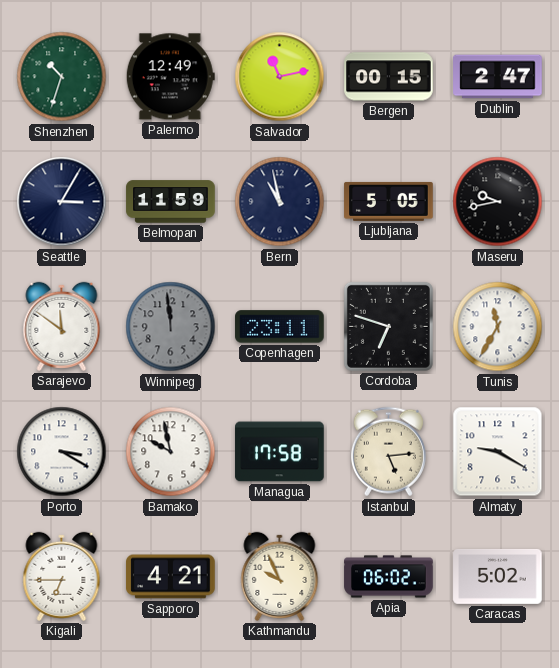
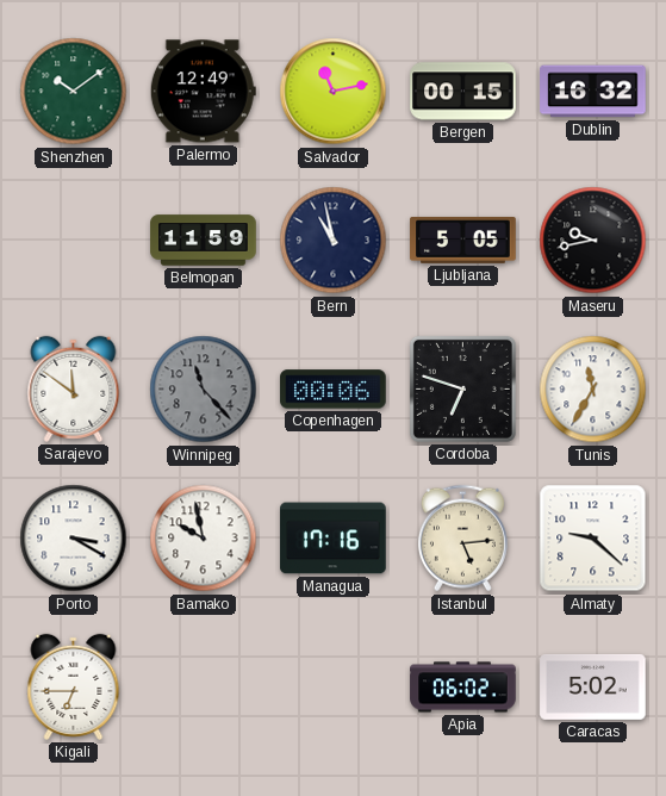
Shenzhen: 10:33 -> 10:09 (74, 92)
Dublin: 2:47 -> 16:32 (593, 92)
Seattle: 3:05 -> none (62, 202)
Winnipeg: 11:59 -> 11:23 (204, 390)
Copenhagen: 23:11 -> 00:06 (334, 390)
Managua: 17:58 -> 17:16 (334, 539)
Almaty: 9:20 -> 9:22 (593, 539)
Sapporo: 4:21 -> none (171, 577)
Kathmandu: 9:56 -> none (280, 576)
